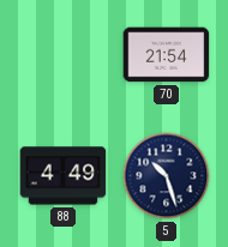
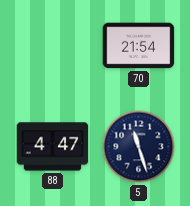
88: 4:49 -> 4:47 (53, 147)
5: 10:27 -> 11:27 (139, 147)
